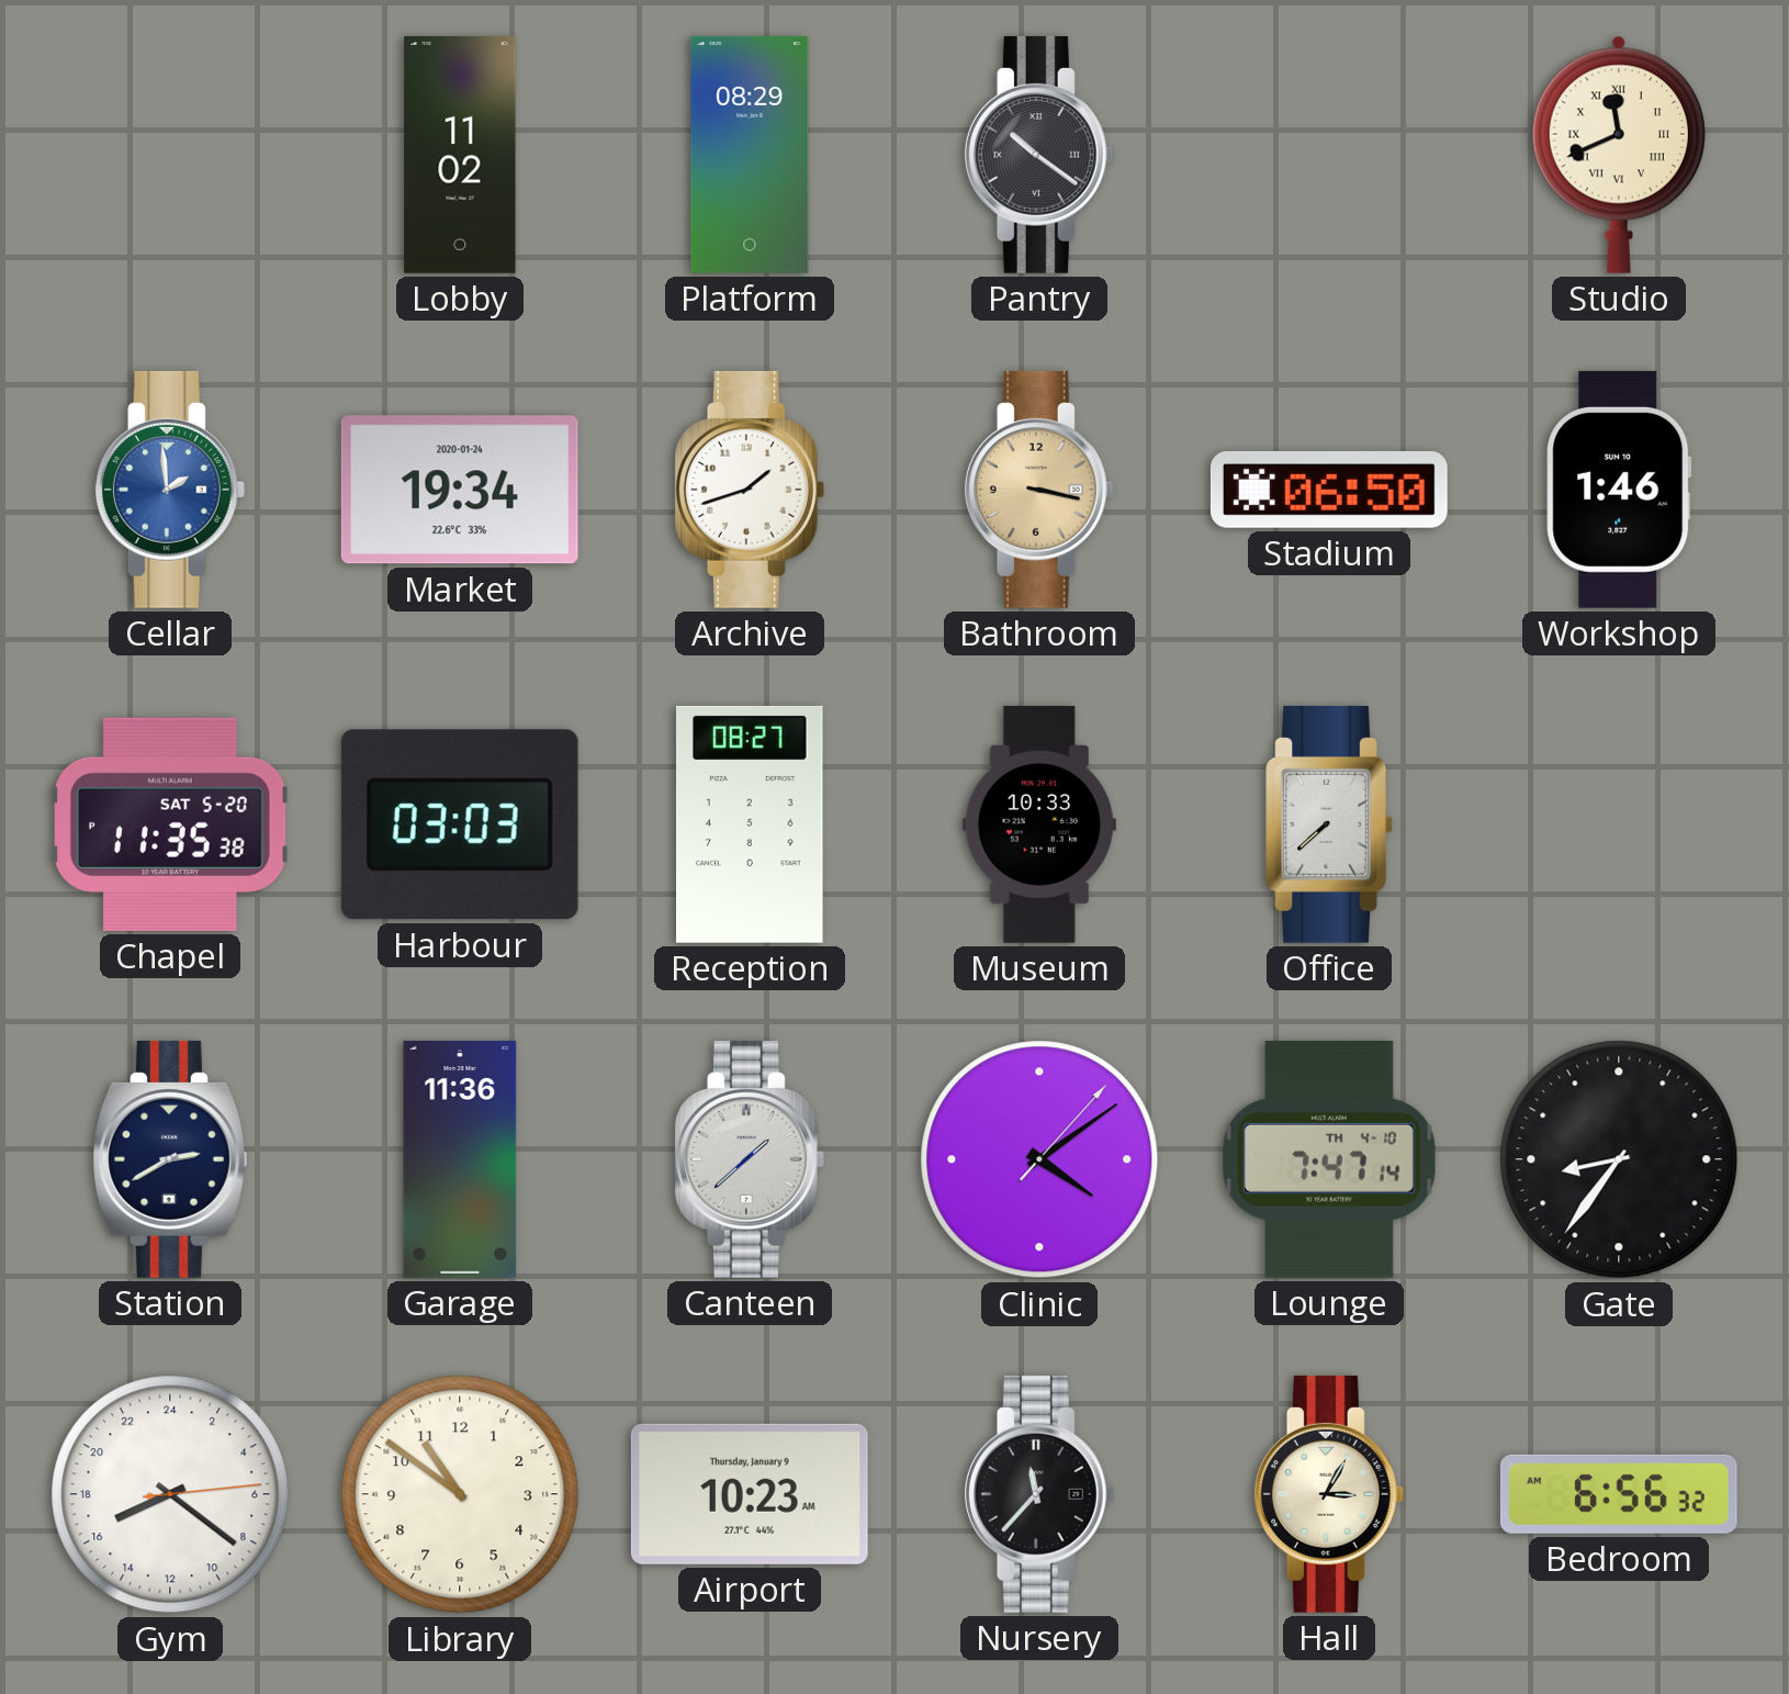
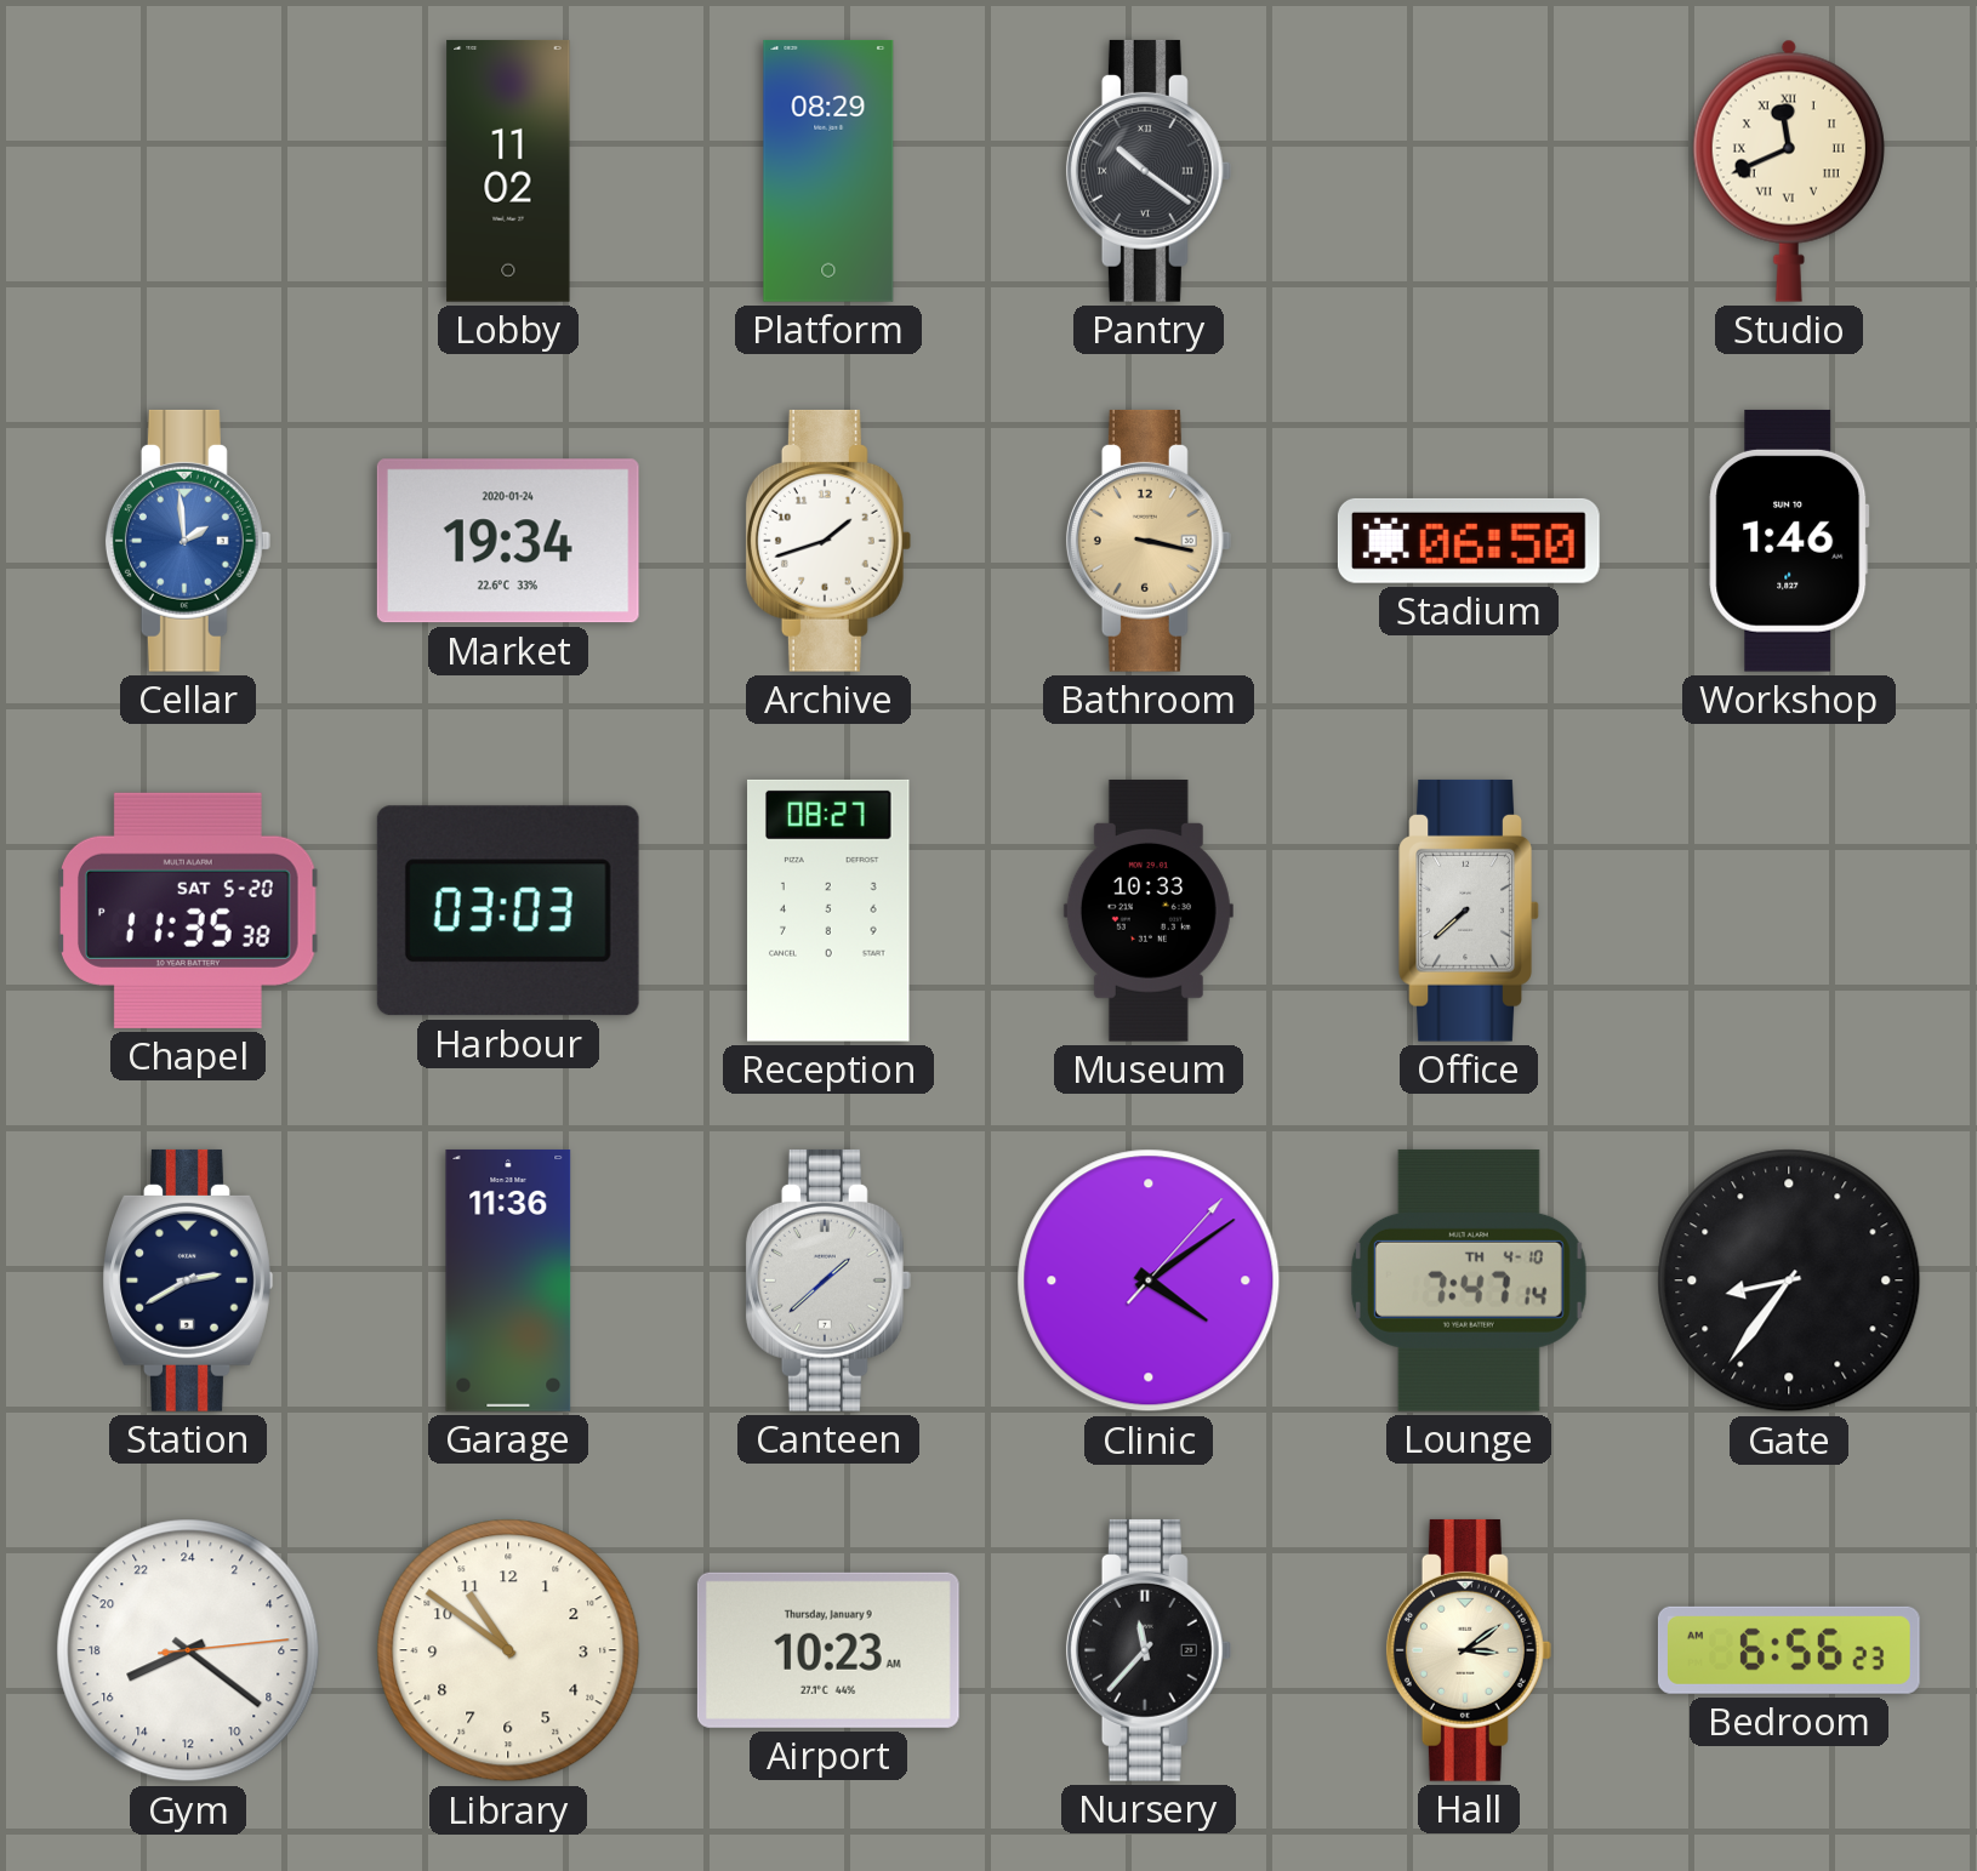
Hall: 3:05 -> 3:09 (1469, 1650)
Bedroom: 6:56:32 -> 6:56:23 (1789, 1650)
